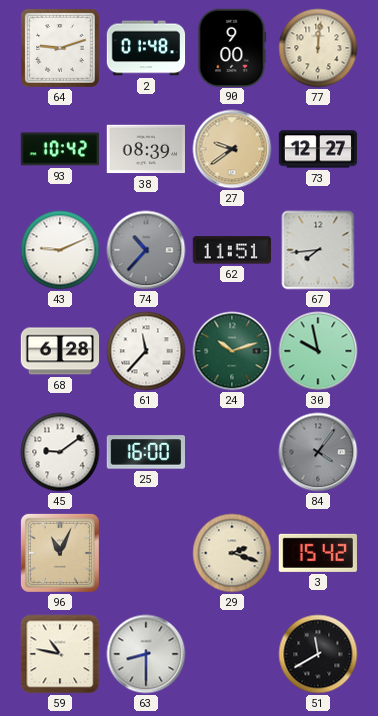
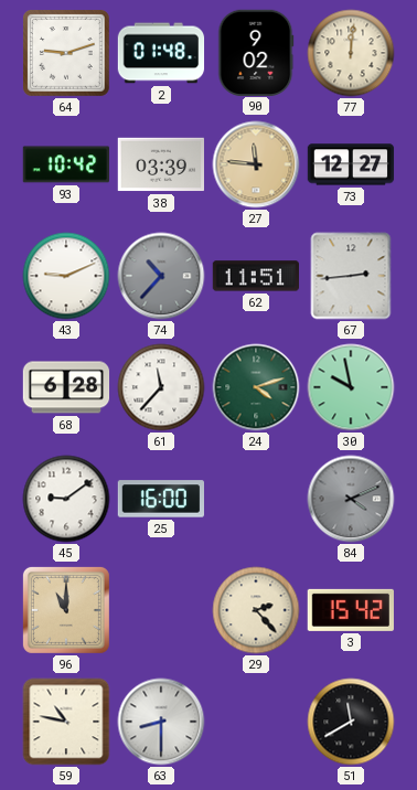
90: 9:00 -> 9:02 (256, 52)
38: 08:39 -> 03:39 (160, 164)
27: 9:39 -> 11:46 (256, 164)
67: 7:44 -> 2:44 (351, 276)
24: 10:12 -> 4:12 (256, 387)
84: 4:06 -> 4:11 (351, 499)
96: 11:04 -> 11:00 (66, 610)
29: 2:18 -> 2:23 (256, 610)
